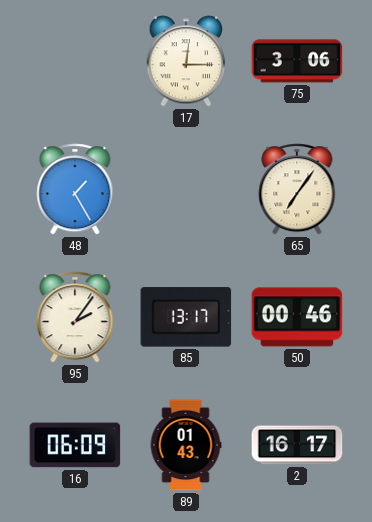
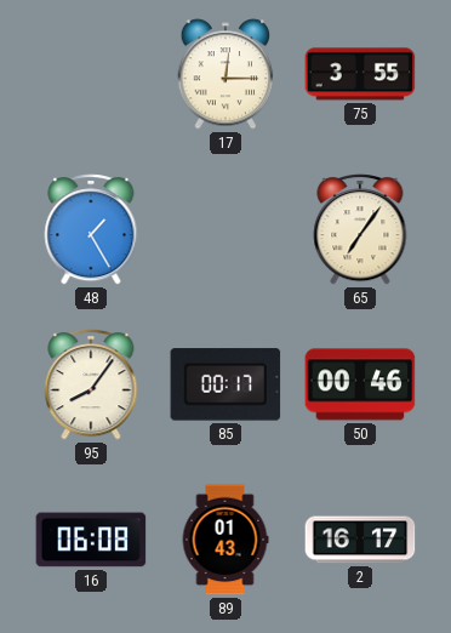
75: 3:06 -> 3:55 (360, 74)
95: 2:06 -> 8:06 (91, 384)
85: 13:17 -> 00:17 (225, 384)
16: 06:09 -> 06:08 (91, 540)
